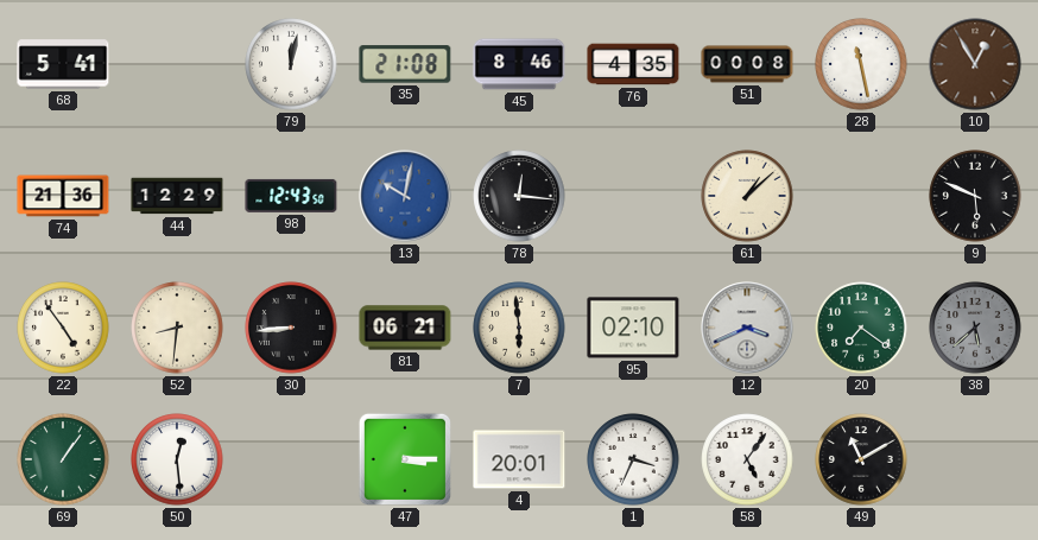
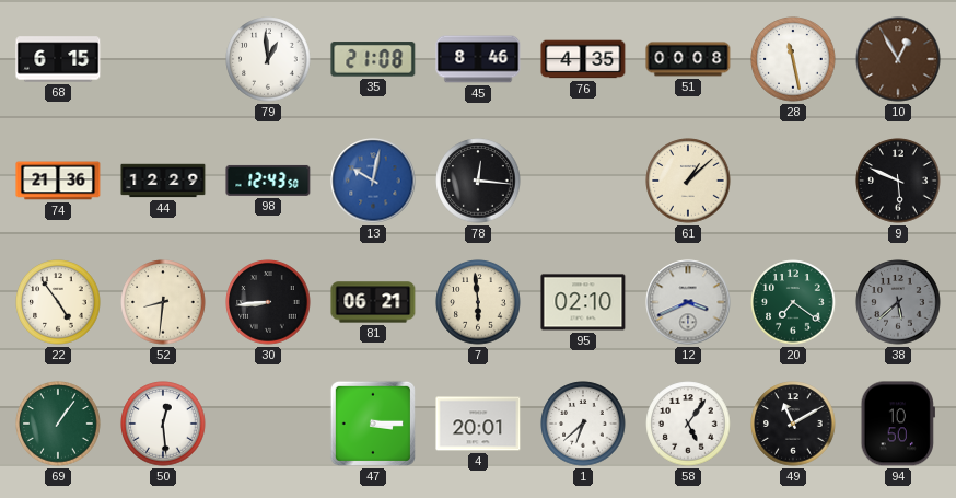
68: 5:41 -> 6:15 (58, 59)
79: 12:02 -> 12:59 (268, 59)
1: 3:34 -> 6:38 (583, 424)
94: none -> 10:50 (898, 424)
